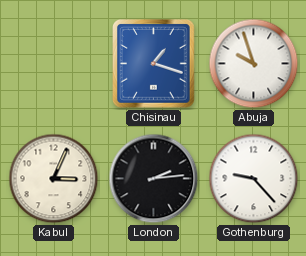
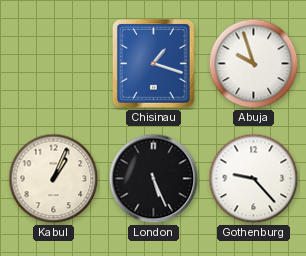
Kabul: 3:04 -> 1:04 (54, 179)
London: 2:14 -> 5:26 (154, 179)
